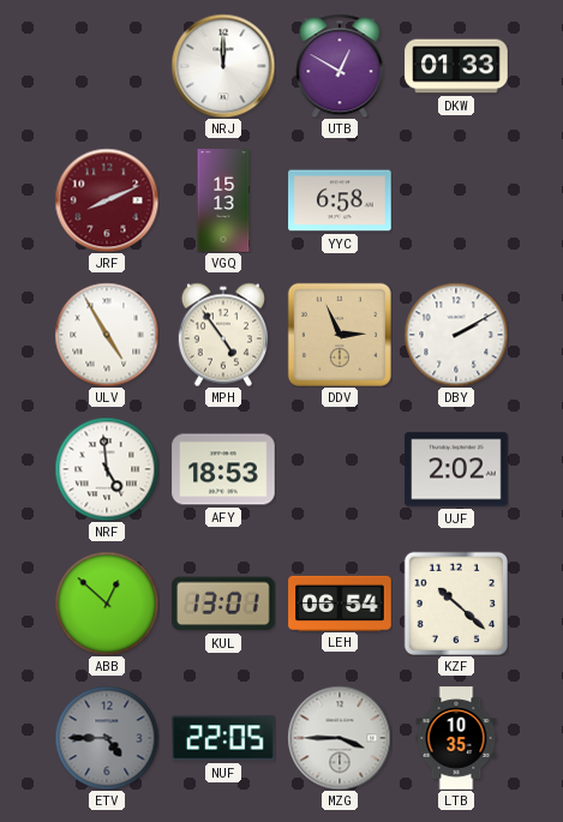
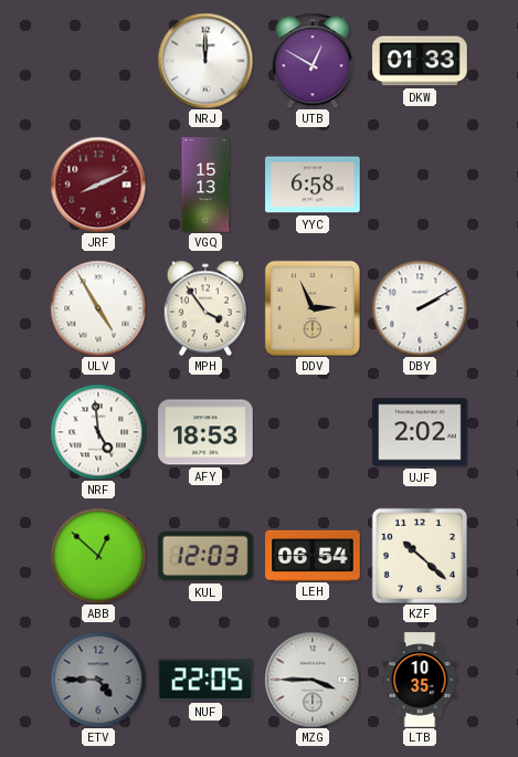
MPH: 4:54 -> 3:54 (205, 308)
KUL: 13:01 -> 12:03 (207, 556)
